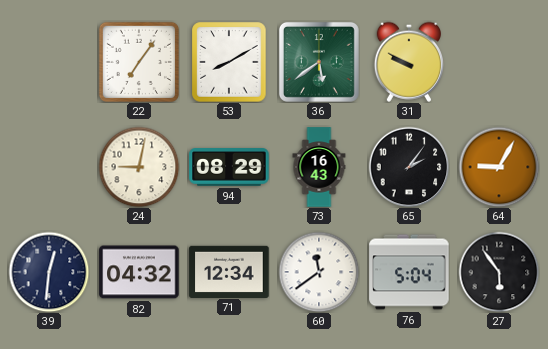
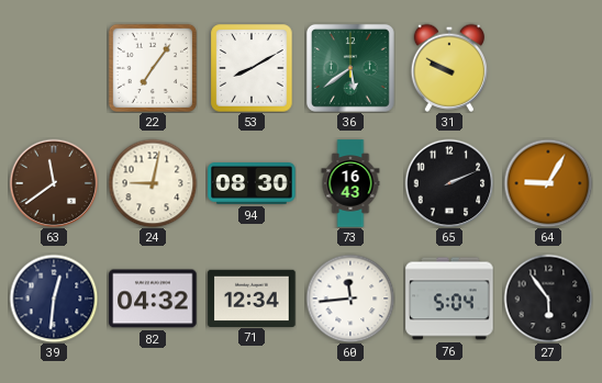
63: none -> 11:39 (54, 183)
94: 08:29 -> 08:30 (252, 183)
65: 2:06 -> 2:11 (449, 183)
60: 11:39 -> 11:44 (350, 298)
